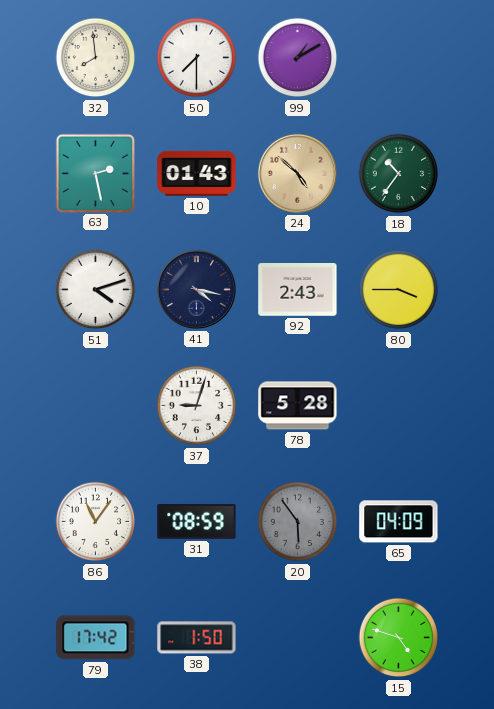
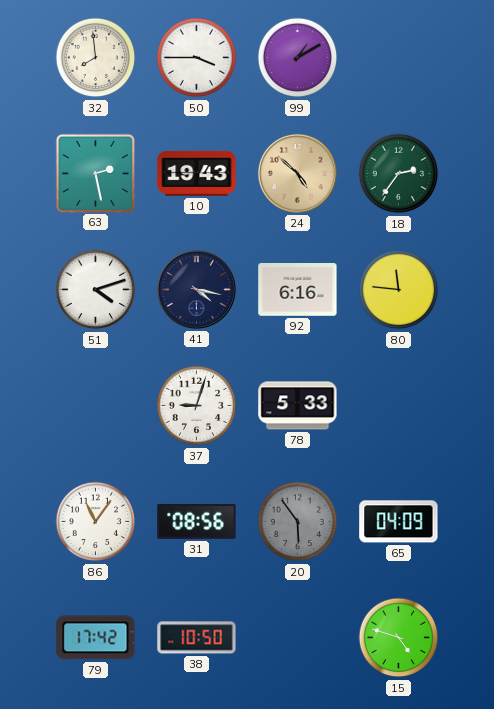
50: 7:30 -> 3:45 (197, 58)
10: 01:43 -> 19:43 (197, 173)
18: 10:36 -> 2:36 (399, 174)
92: 2:43 -> 6:16 (298, 290)
80: 3:45 -> 11:46 (399, 290)
78: 5:28 -> 5:33 (298, 406)
31: 08:59 -> 08:56 (197, 521)
38: 1:50 -> 10:50 (197, 638)
